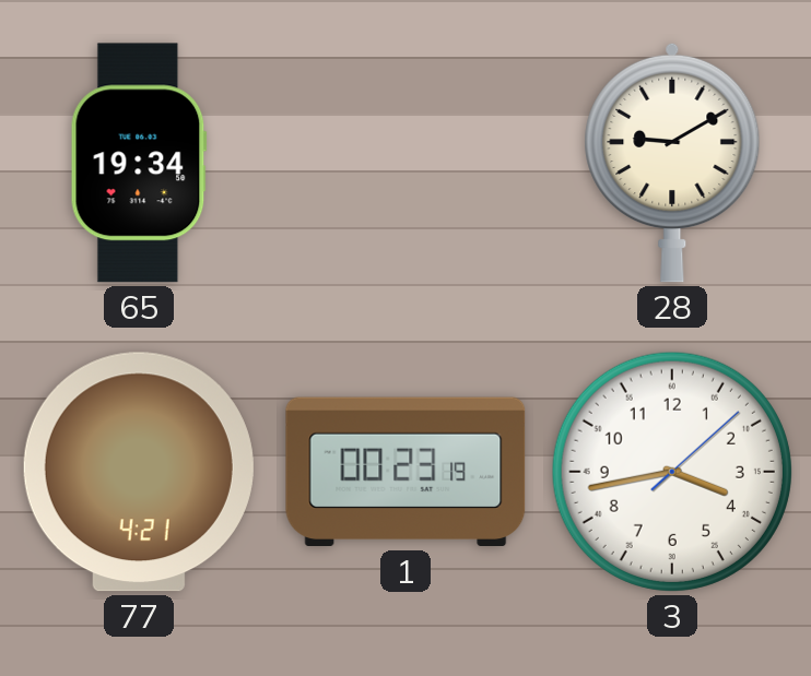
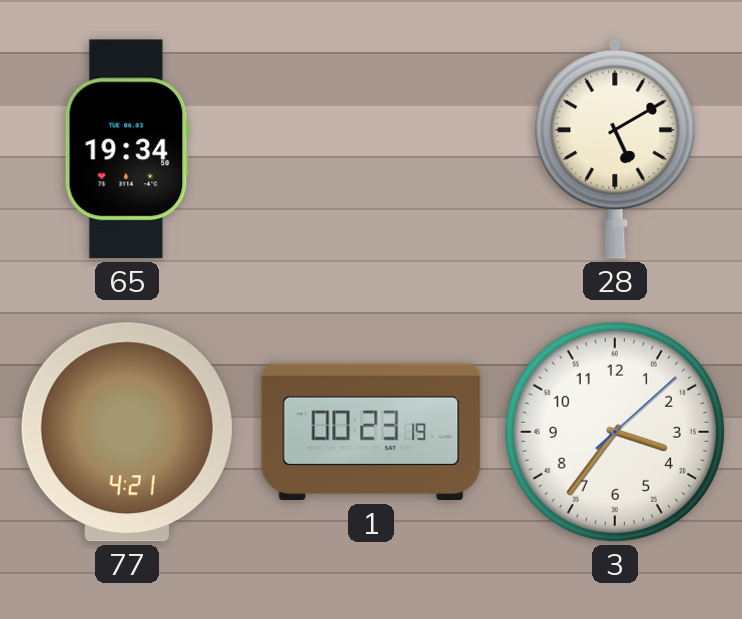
28: 9:10 -> 5:10 (615, 149)
3: 3:43 -> 3:36 (615, 432)
